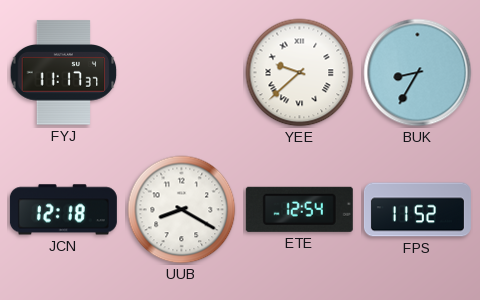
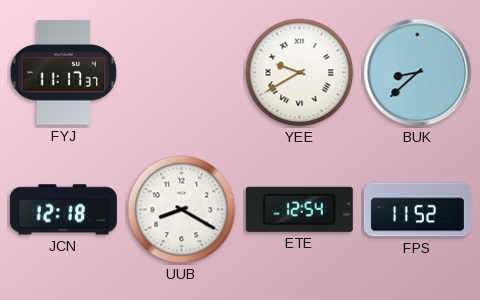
YEE: 9:38 -> 9:40 (300, 73)
BUK: 8:35 -> 8:38 (418, 73)
